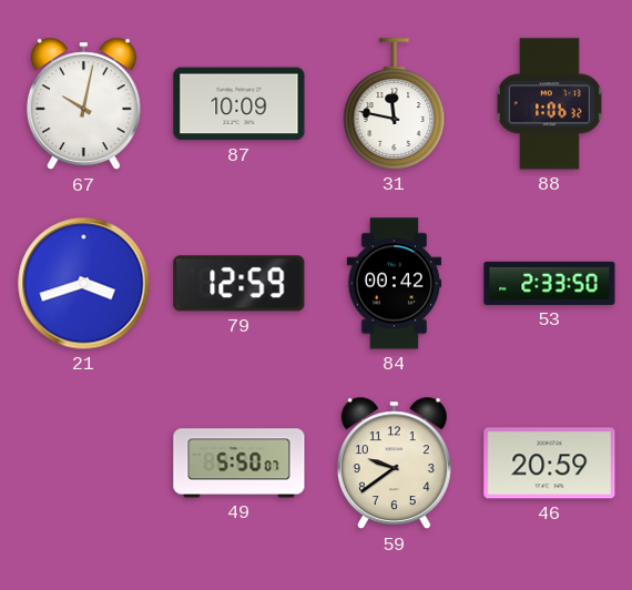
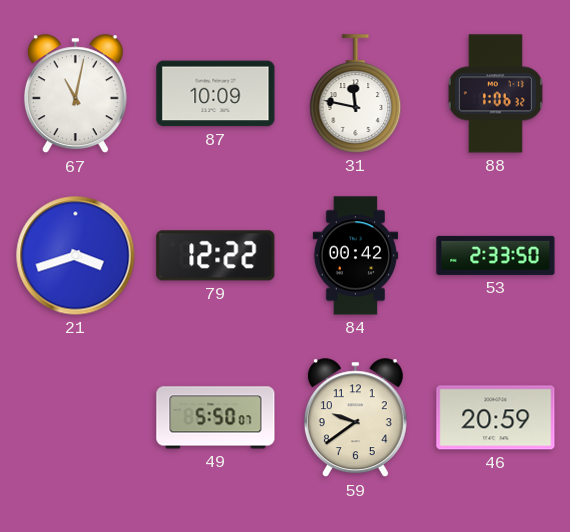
67: 10:02 -> 11:02 (75, 94)
79: 12:59 -> 12:22 (216, 256)
